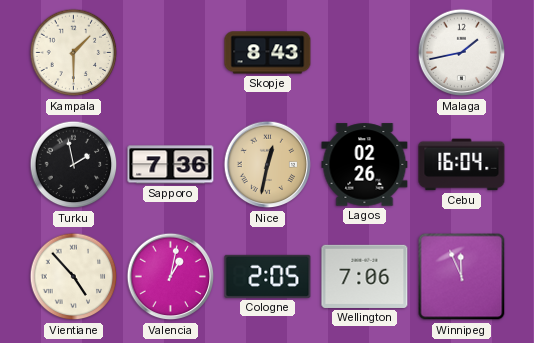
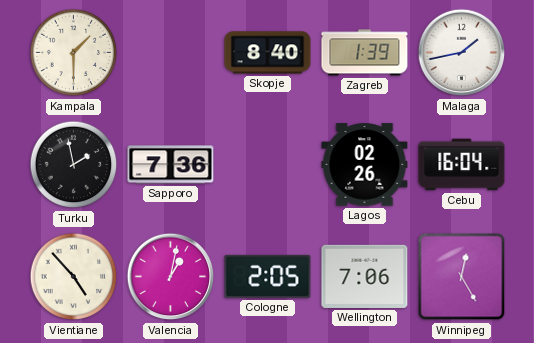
Skopje: 8:43 -> 8:40 (268, 53)
Zagreb: none -> 1:39 (365, 53)
Nice: 12:32 -> none (268, 165)
Winnipeg: 11:56 -> 12:25 (462, 277)
